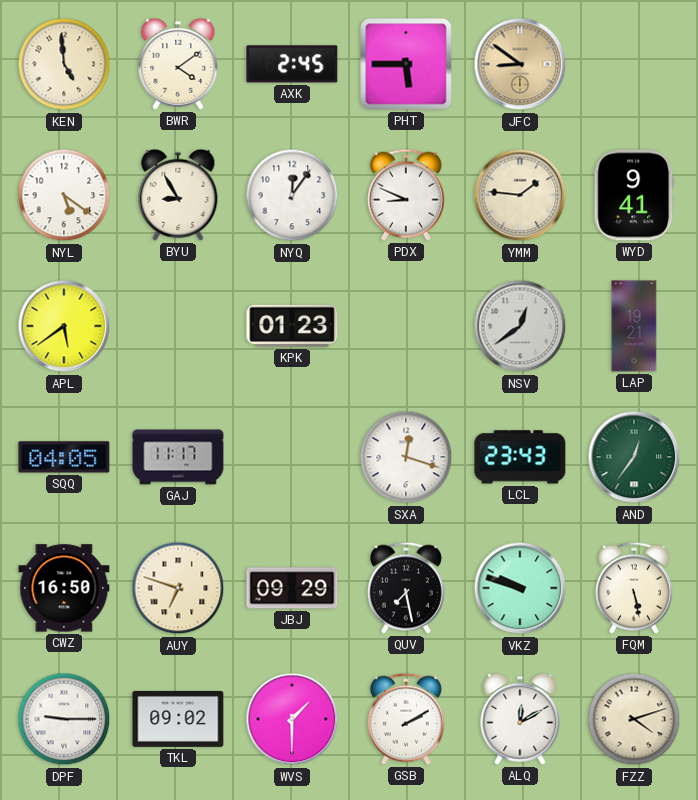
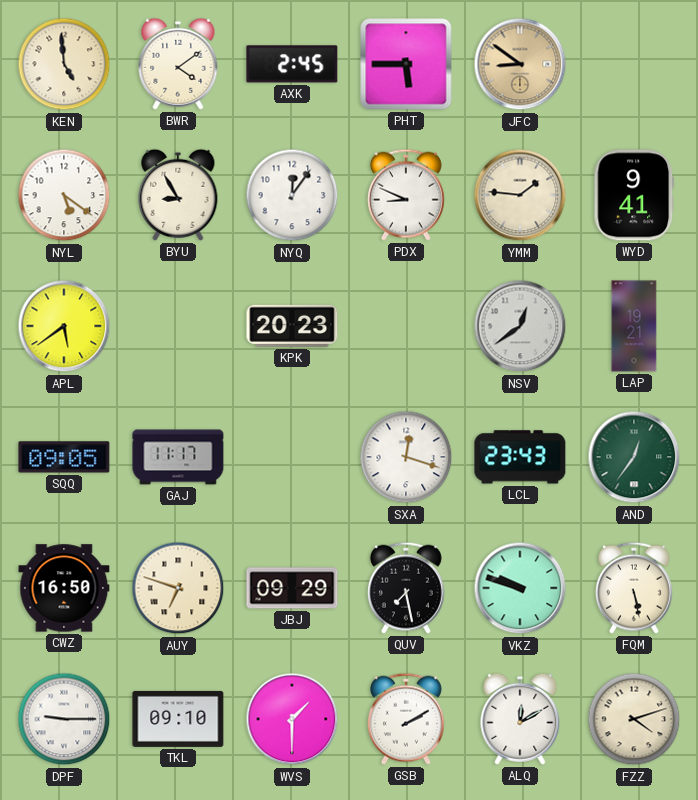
KPK: 01:23 -> 20:23 (292, 326)
SQQ: 04:05 -> 09:05 (64, 457)
TKL: 09:02 -> 09:10 (178, 719)
